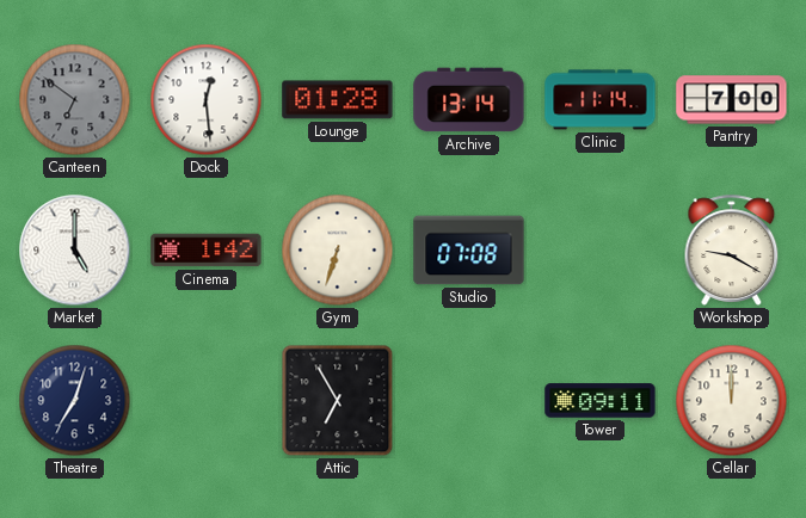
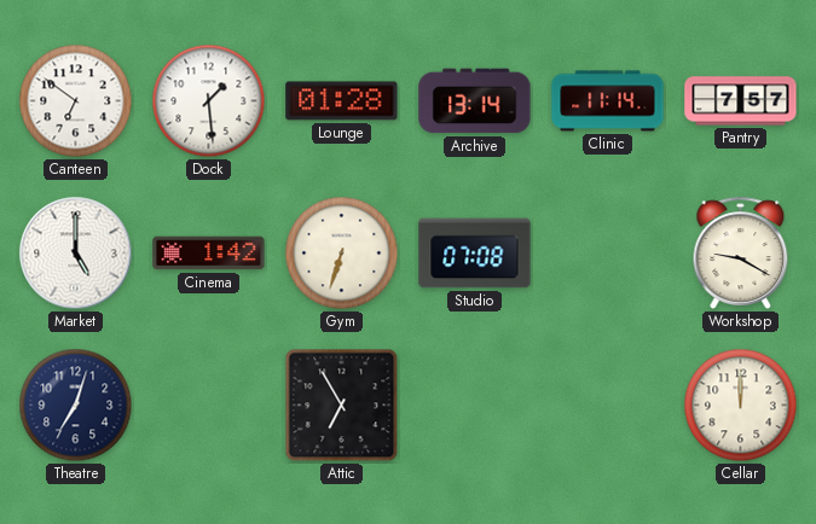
Canteen dial: grey -> white (76, 101)
Dock: 12:29 -> 1:29 (209, 101)
Pantry: 7:00 -> 7:57 (741, 101)
Tower: 09:11 -> none (601, 401)
